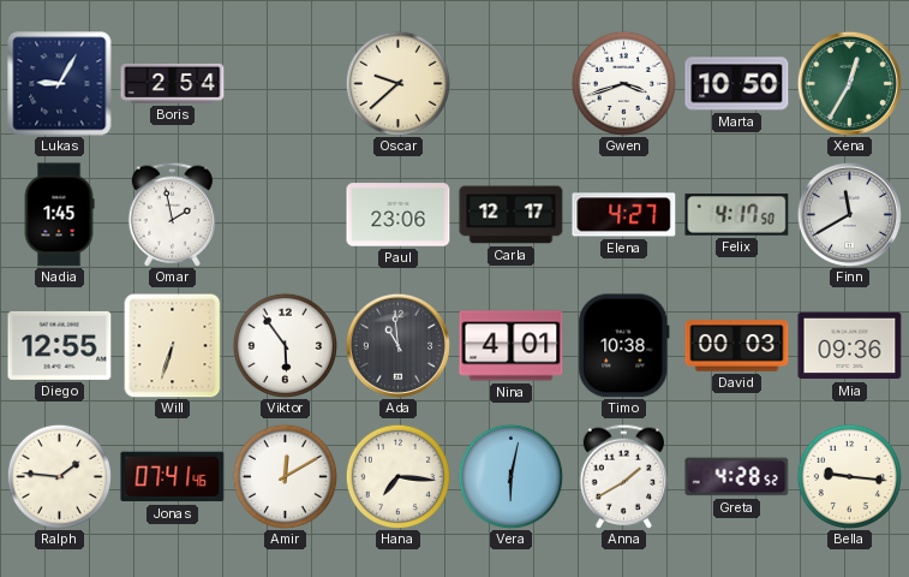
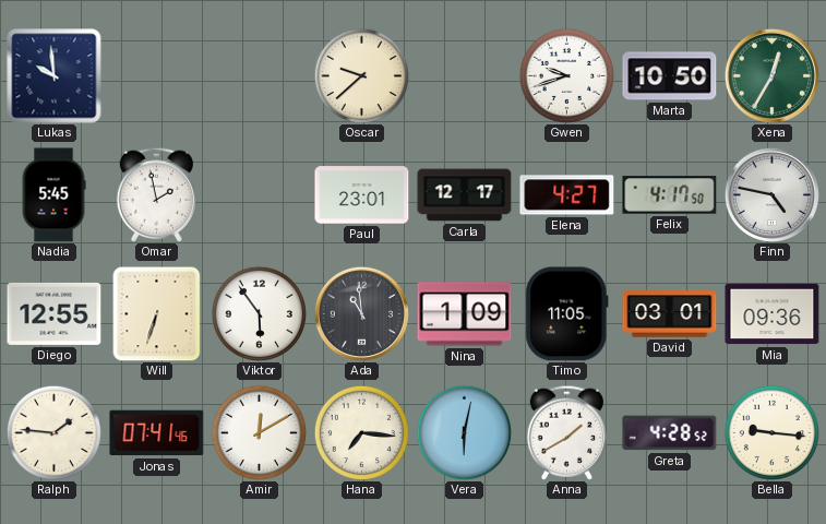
Lukas: 9:05 -> 9:59 (55, 76)
Boris: 2:54 -> none (173, 83)
Gwen: 3:42 -> 9:42 (566, 75)
Nadia: 1:45 -> 5:45 (53, 195)
Paul: 23:06 -> 23:01 (362, 195)
Finn: 11:40 -> 4:47 (771, 194)
Nina: 4:01 -> 1:09 (465, 314)
Timo: 10:38 -> 11:05 (567, 314)
David: 00:03 -> 03:01 (670, 314)
